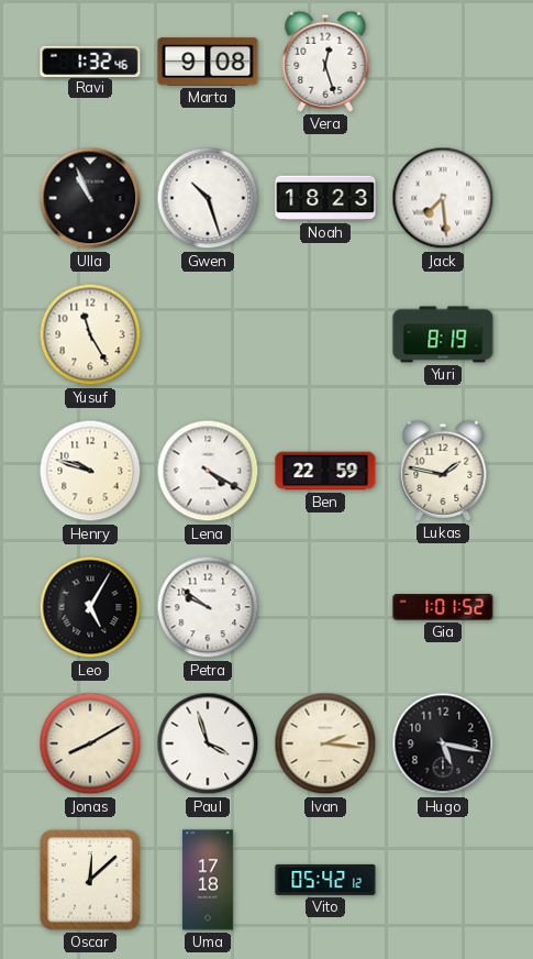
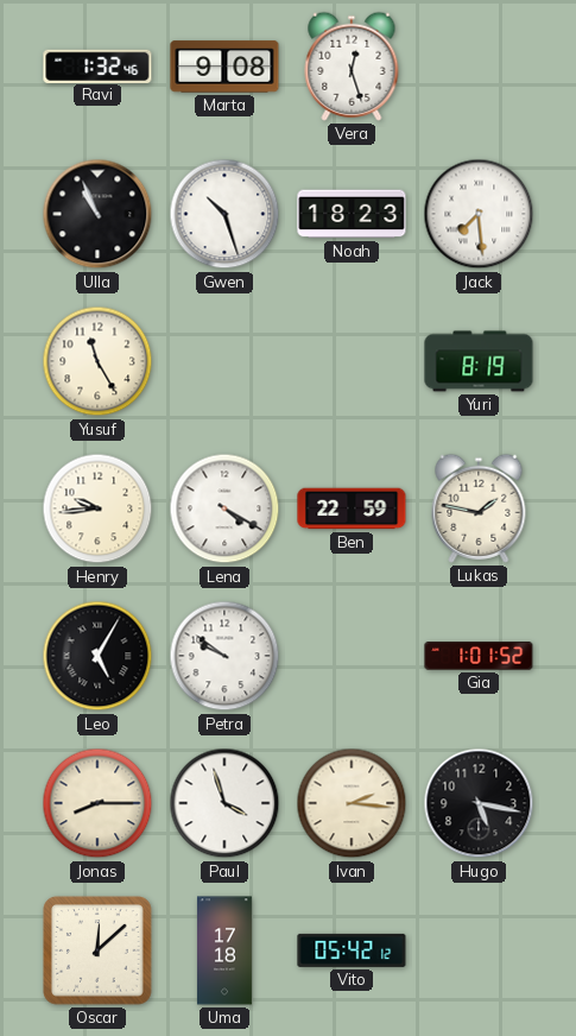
Henry: 9:48 -> 9:44 (97, 508)
Jonas: 8:10 -> 8:15 (97, 803)
